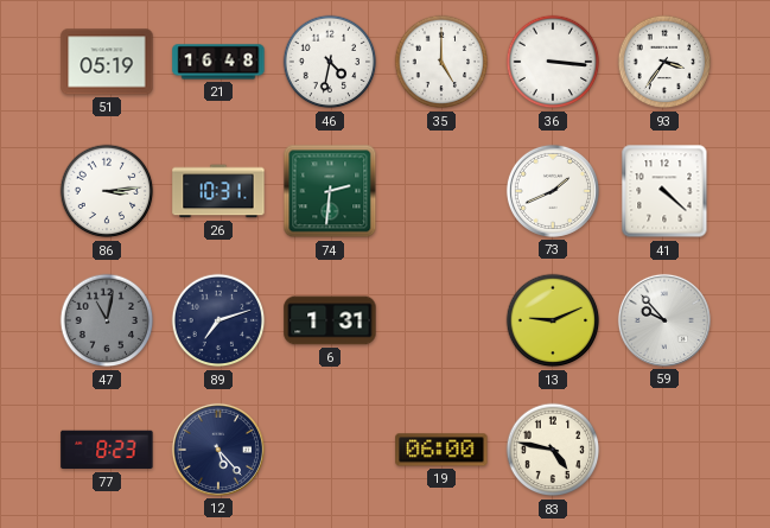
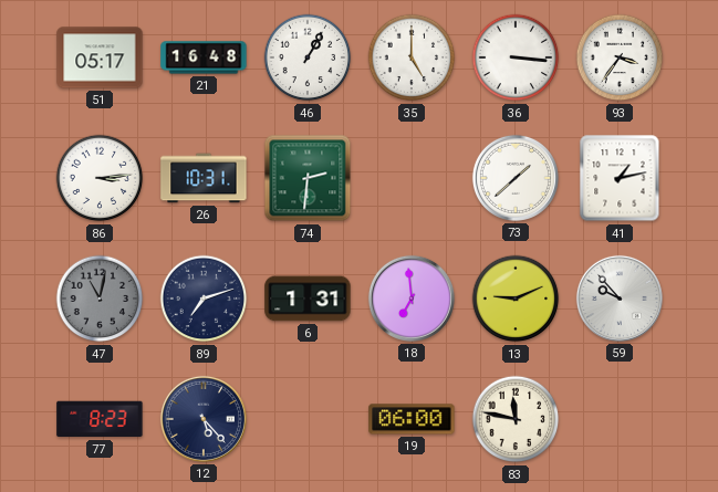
51: 05:19 -> 05:17 (100, 57)
46: 4:32 -> 1:05 (308, 57)
73: 1:41 -> 1:38 (516, 178)
41: 4:22 -> 1:13 (620, 178)
18: none -> 6:59 (412, 299)
83: 4:47 -> 11:47 (516, 419)
